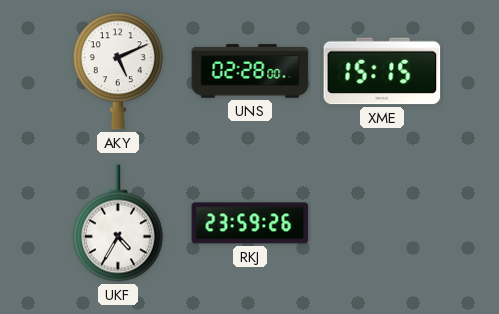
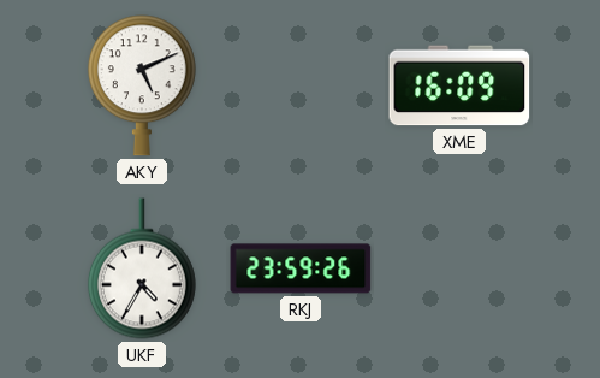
UNS: 02:28 -> none (250, 71)
XME: 15:15 -> 16:09 (459, 85)
